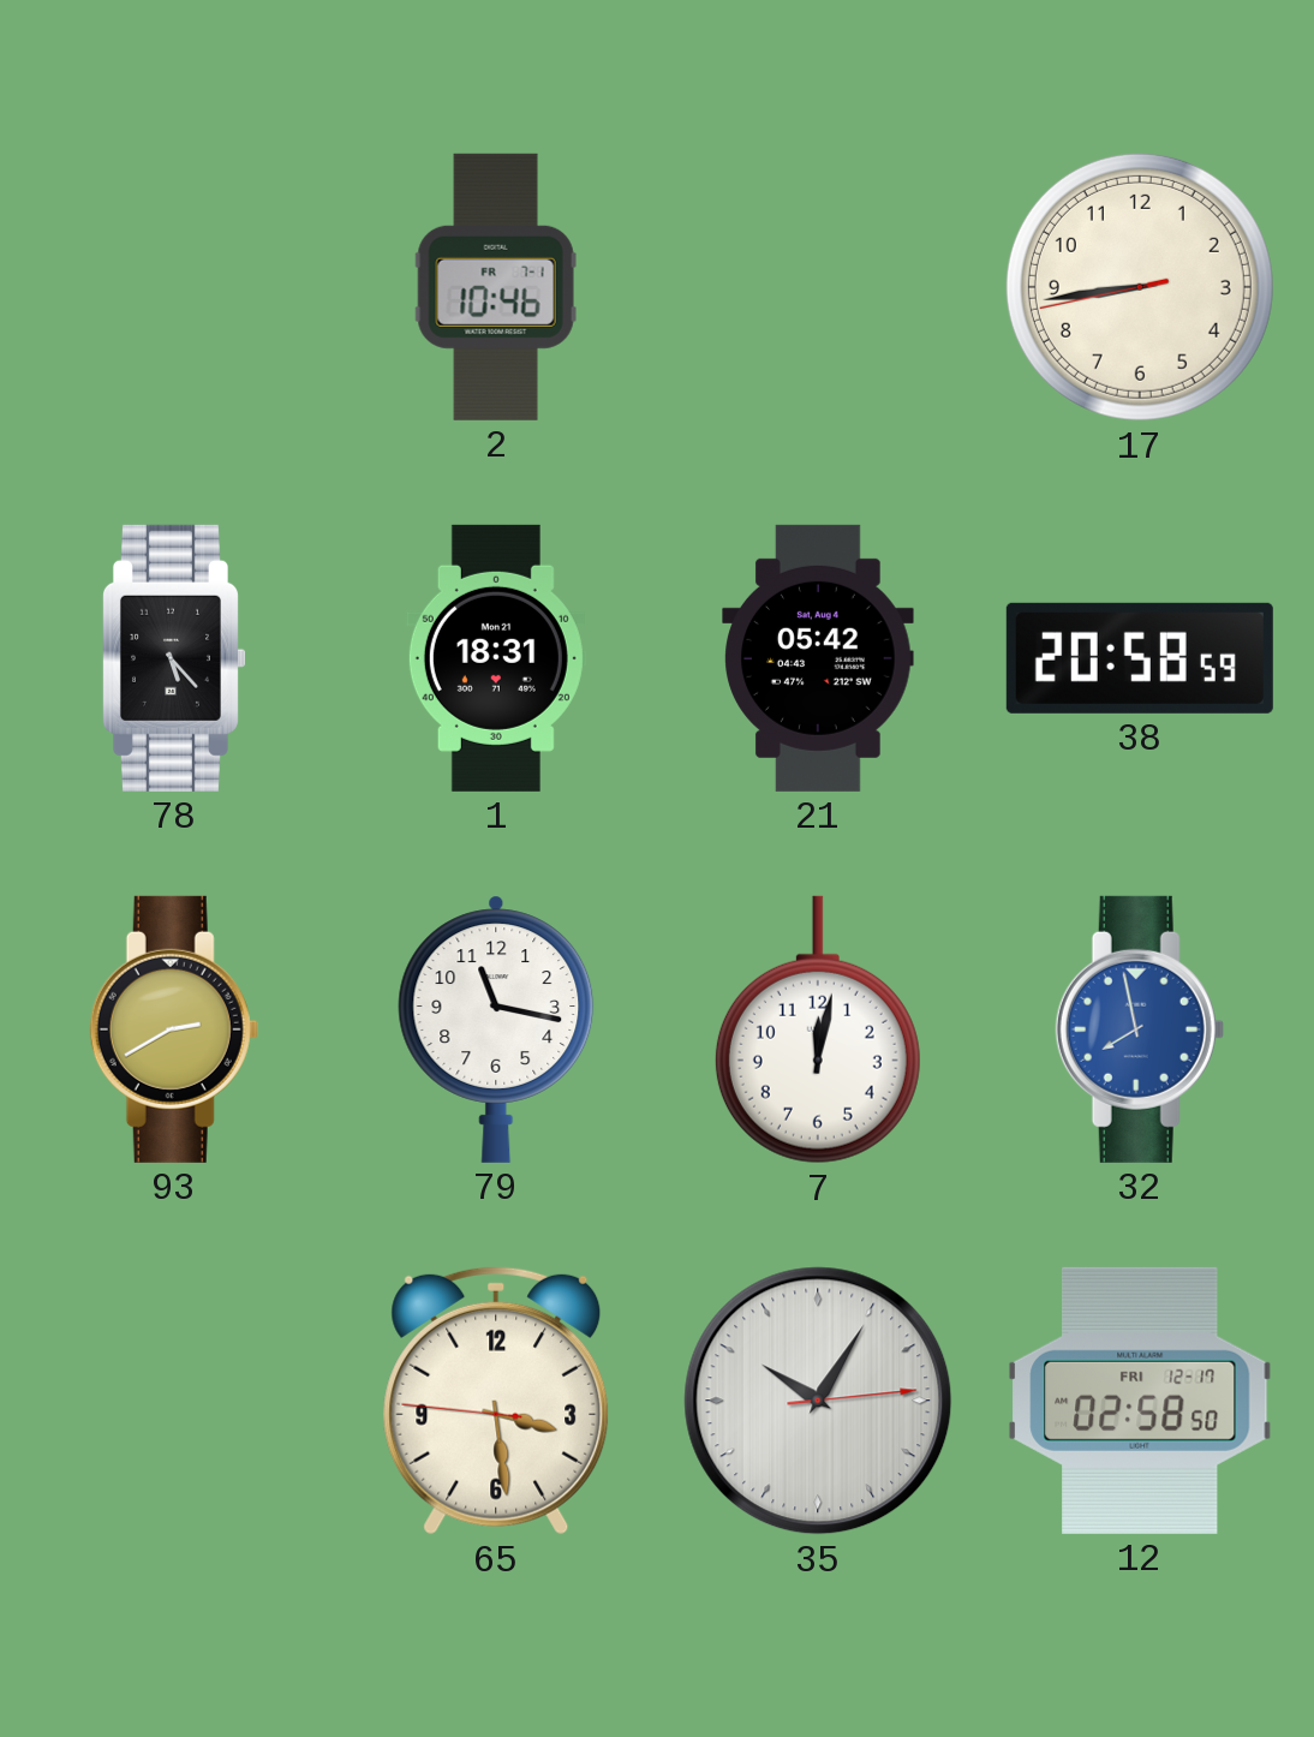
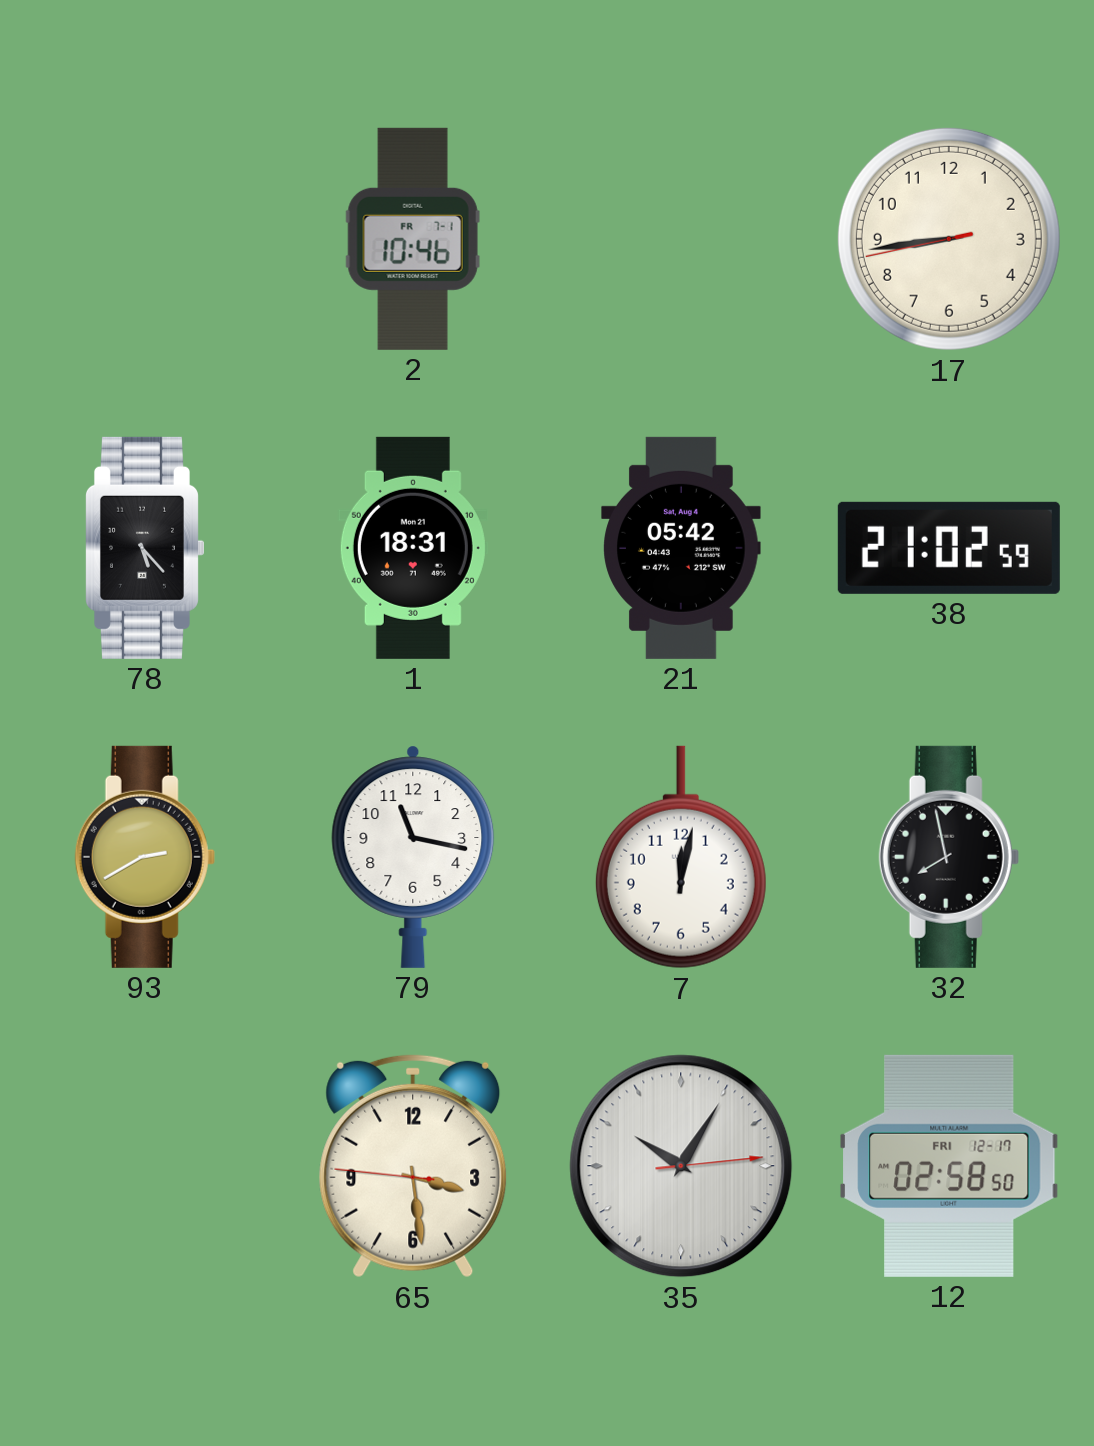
38: 20:58 -> 21:02 (949, 548)
32 dial: blue -> black (949, 857)
